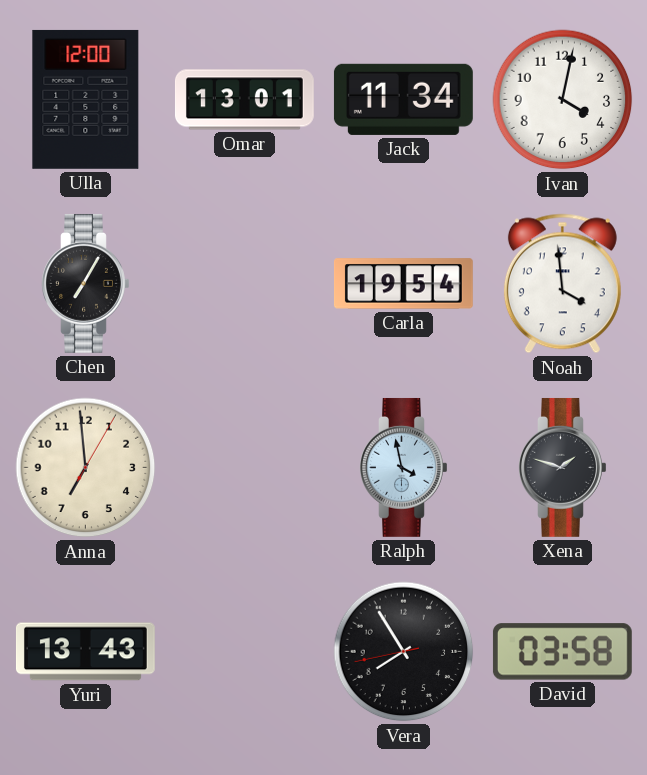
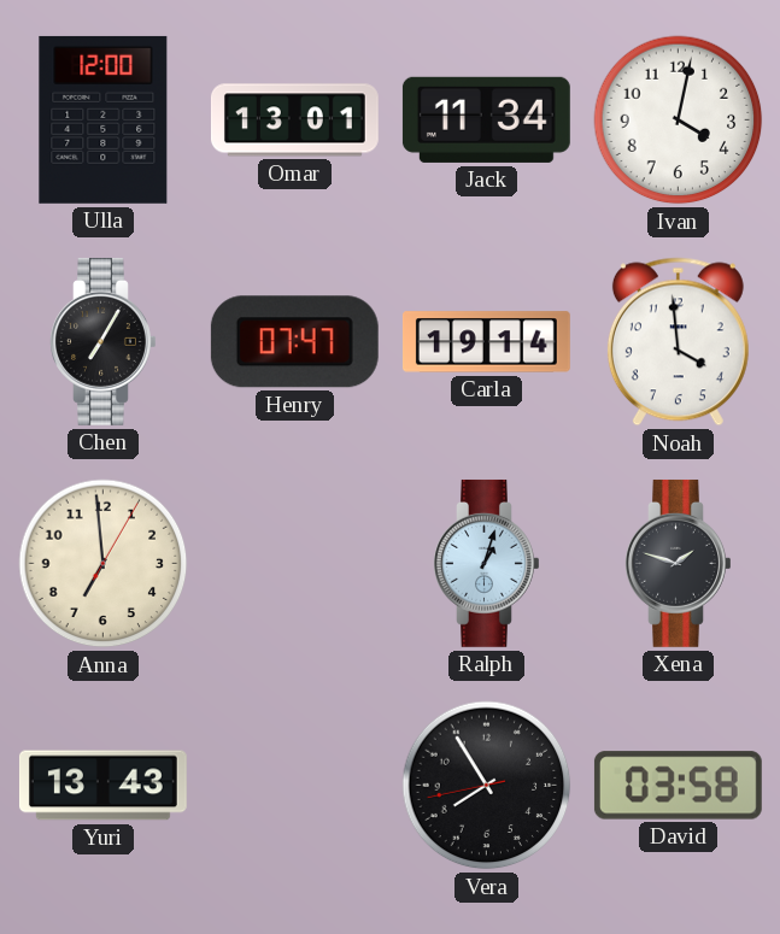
Henry: none -> 07:47 (294, 342)
Carla: 19:54 -> 19:14 (486, 342)
Ralph: 3:58 -> 1:03 (487, 563)
